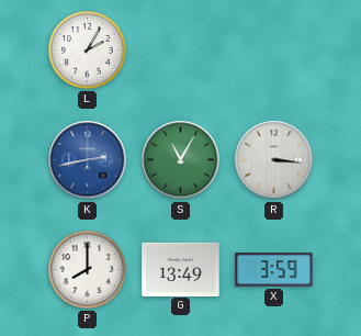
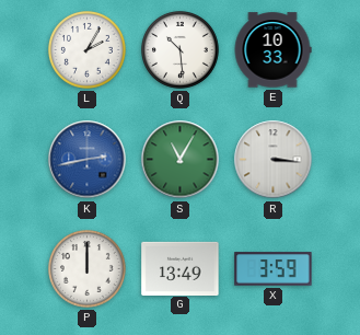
Q: none -> 10:29 (179, 49)
E: none -> 10:33 (272, 50)
P: 8:00 -> 12:00 (86, 268)
